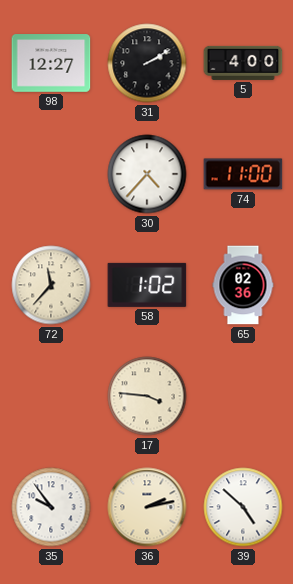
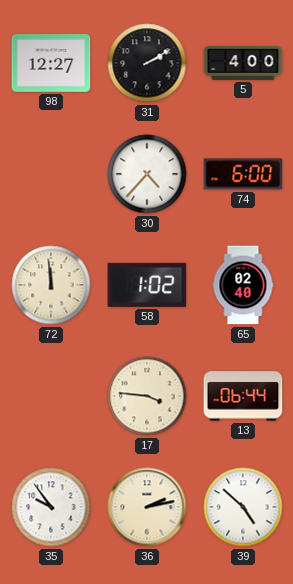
74: 11:00 -> 6:00 (243, 174)
72: 11:37 -> 11:59 (51, 285)
65: 02:36 -> 02:40 (243, 285)
13: none -> 06:44 (243, 396)
